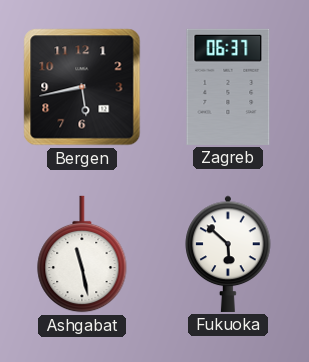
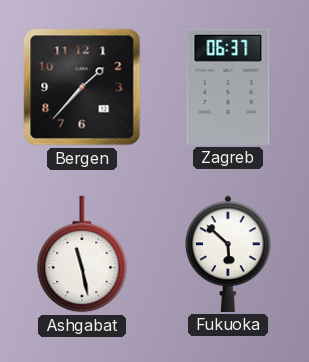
Bergen: 5:43 -> 1:37 (82, 87)
